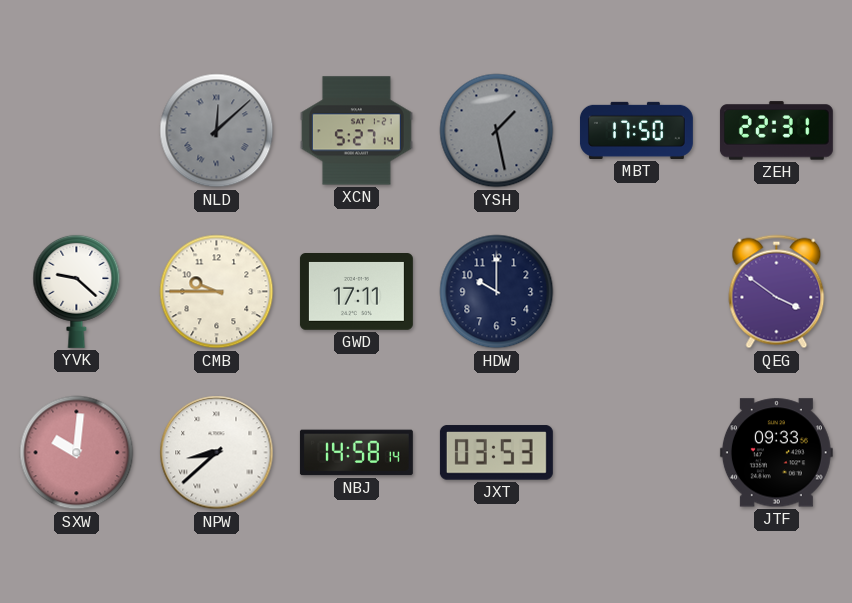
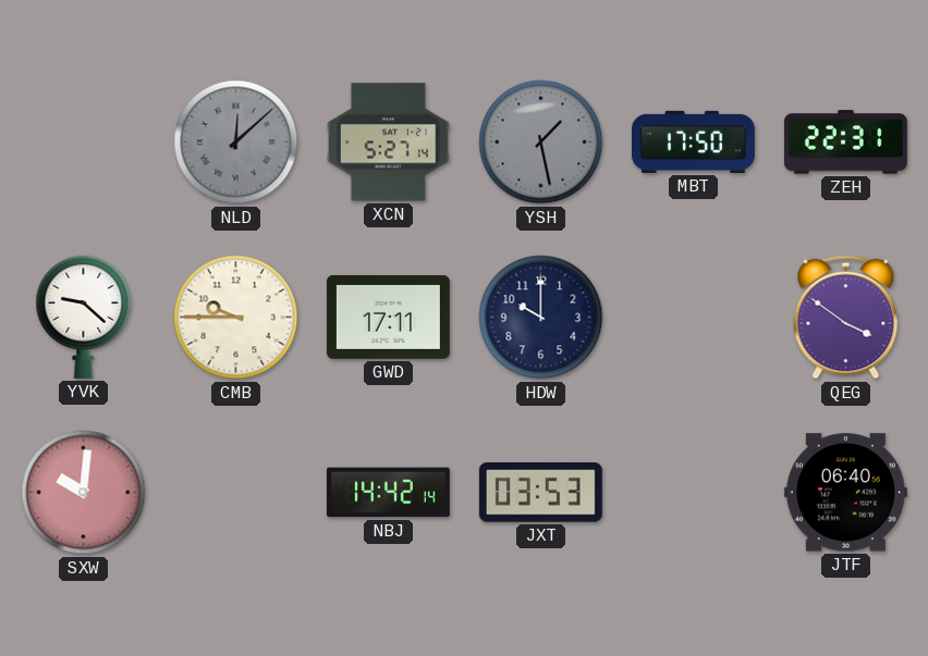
NPW: 8:38 -> none (217, 453)
NBJ: 14:58 -> 14:42 (388, 493)
JTF: 09:33 -> 06:40 (845, 493)
